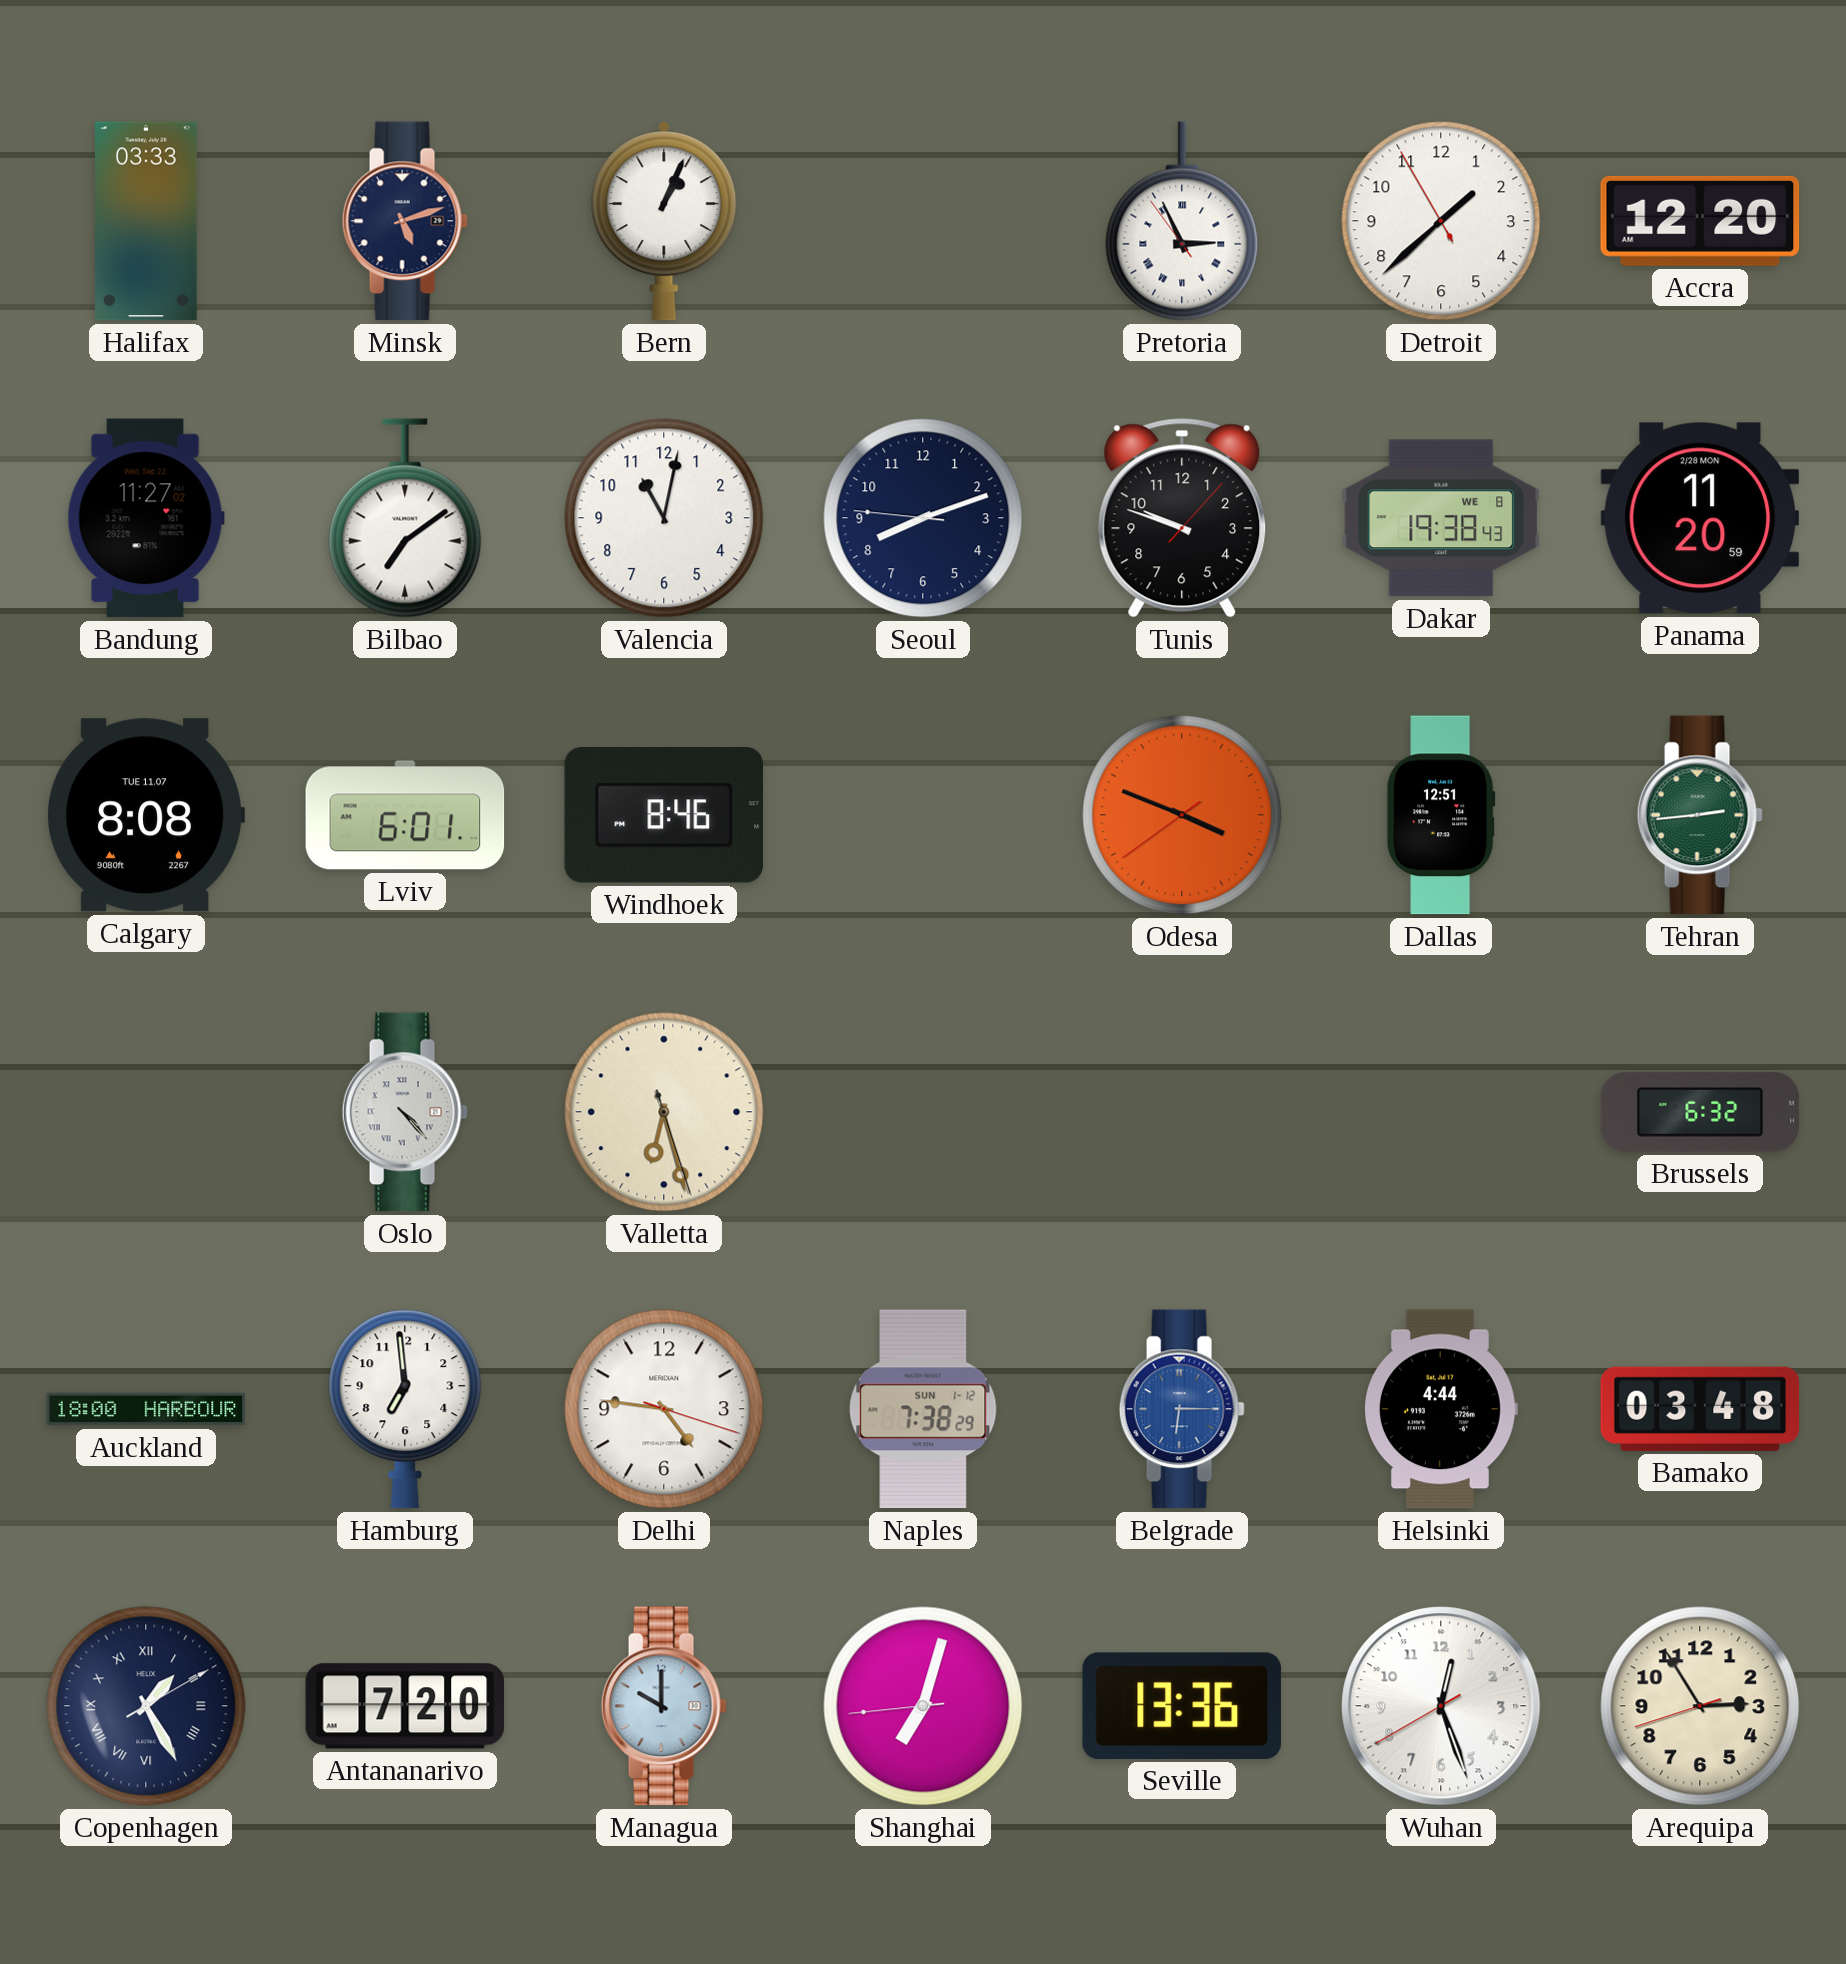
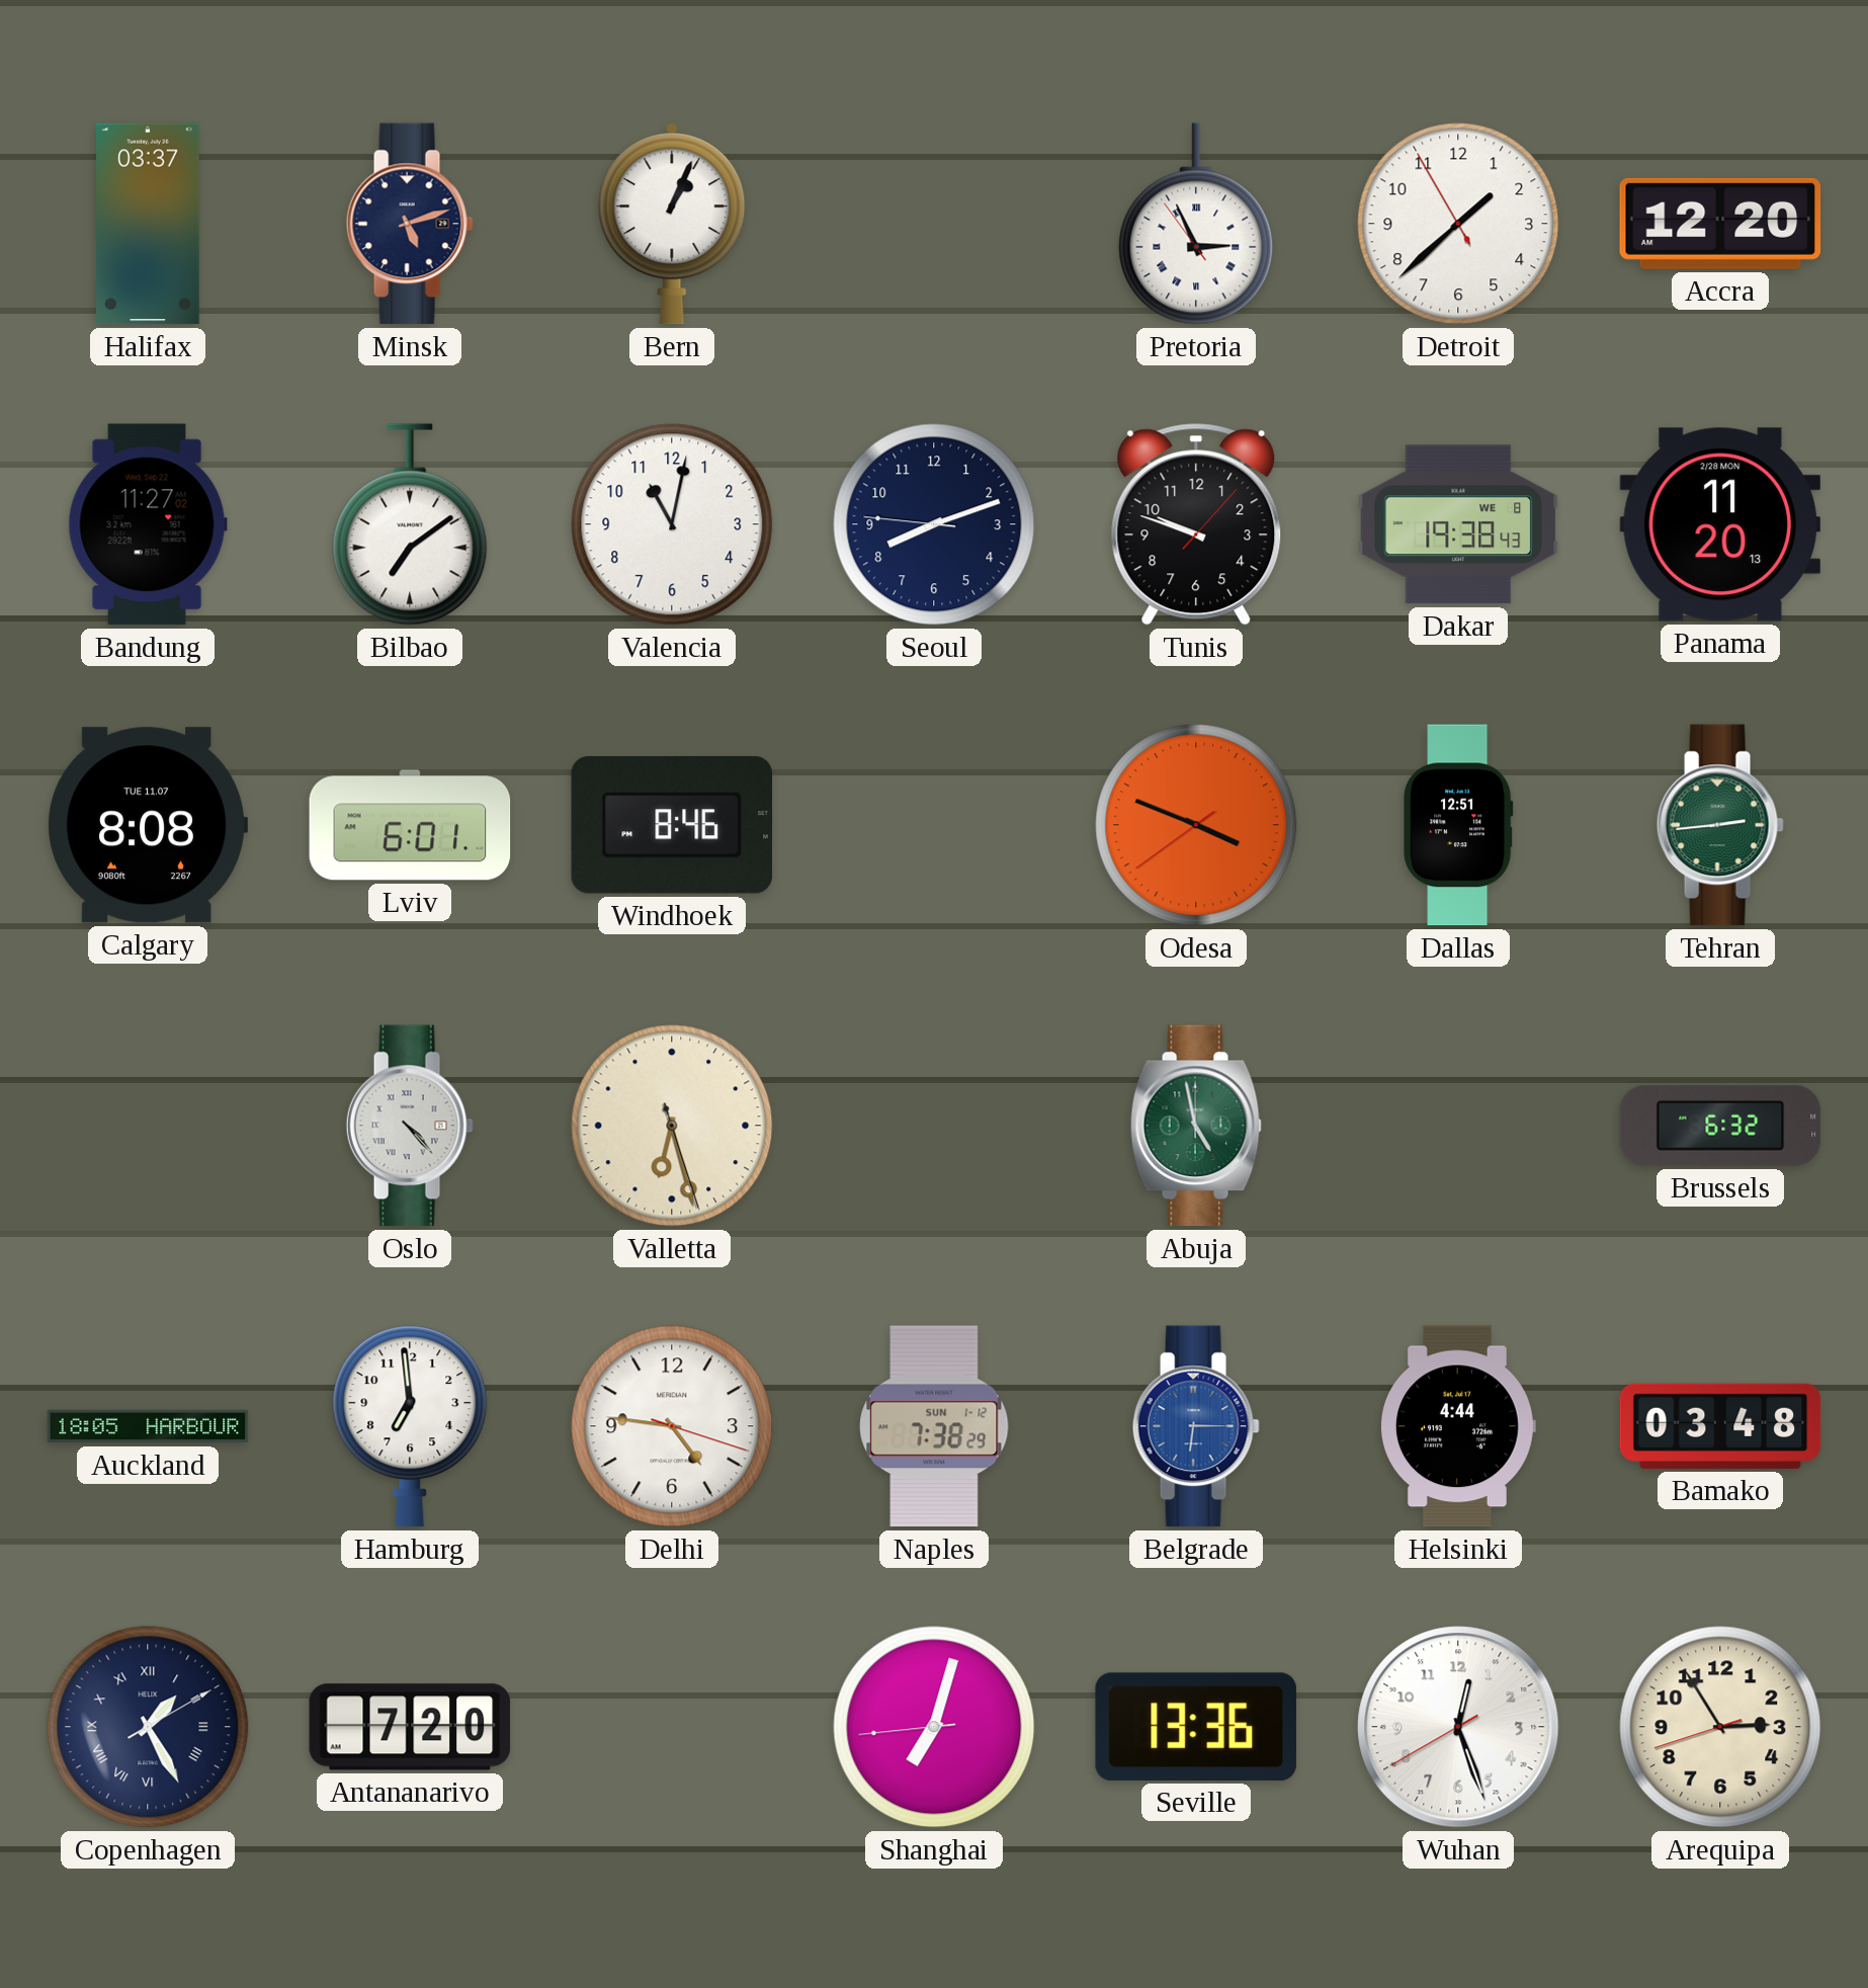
Halifax: 03:33 -> 03:37 (148, 224)
Panama: 11:20:59 -> 11:20:13 (1719, 524)
Abuja: none -> 4:58 (1196, 1126)
Auckland: 18:00 -> 18:05 (148, 1426)
Managua: 10:00 -> none (664, 1706)
